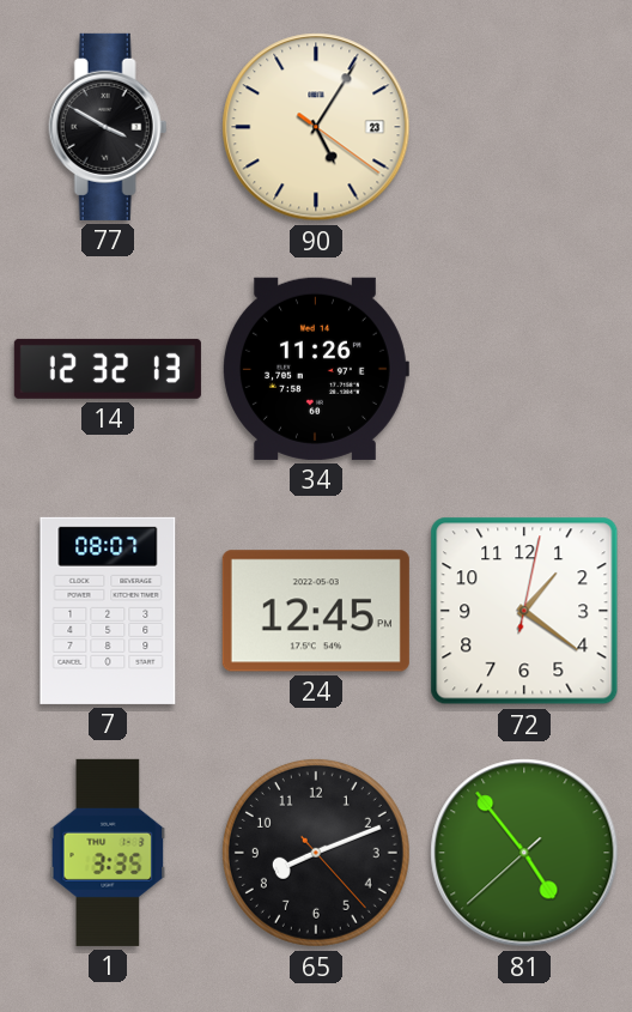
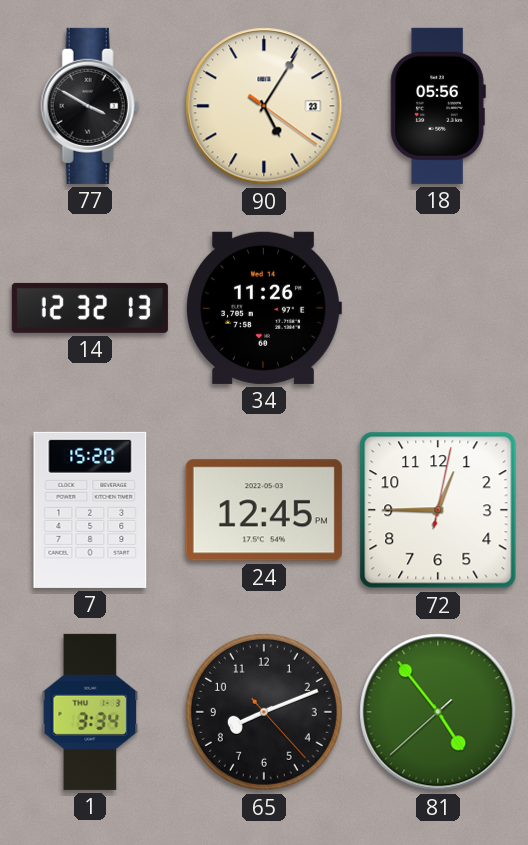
18: none -> 05:56 (438, 106)
7: 08:07 -> 15:20 (90, 510)
72: 1:21 -> 12:45 (438, 510)
1: 3:35 -> 3:34 (90, 712)
